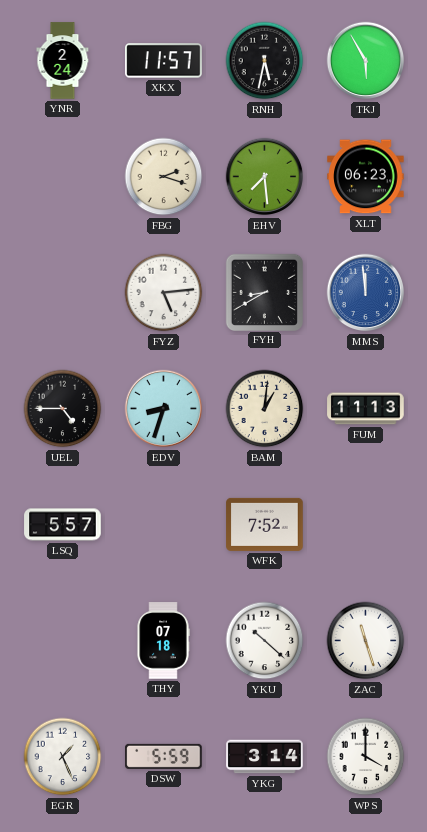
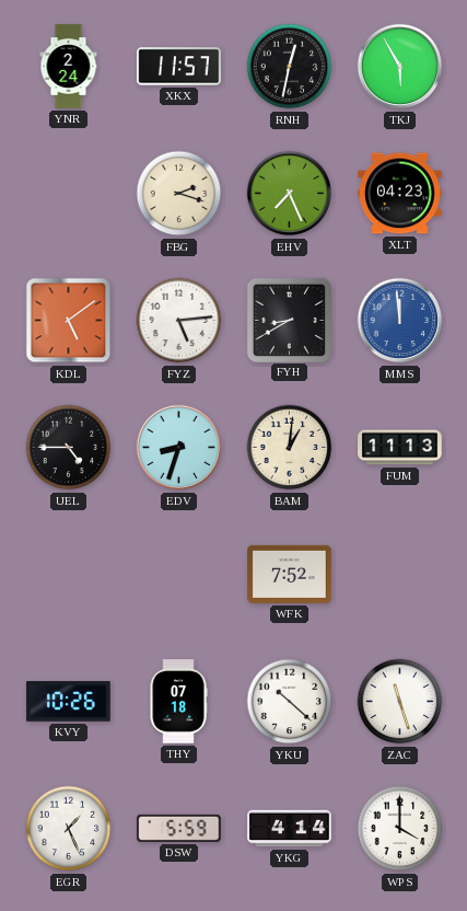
RNH: 5:32 -> 12:32 (290, 67)
EHV: 7:29 -> 7:26 (290, 194)
XLT: 06:23 -> 04:23 (400, 194)
KDL: none -> 5:09 (69, 321)
LSQ: 5:57 -> none (63, 525)
KVY: none -> 10:26 (69, 702)
YKG: 3:14 -> 4:14 (290, 829)
